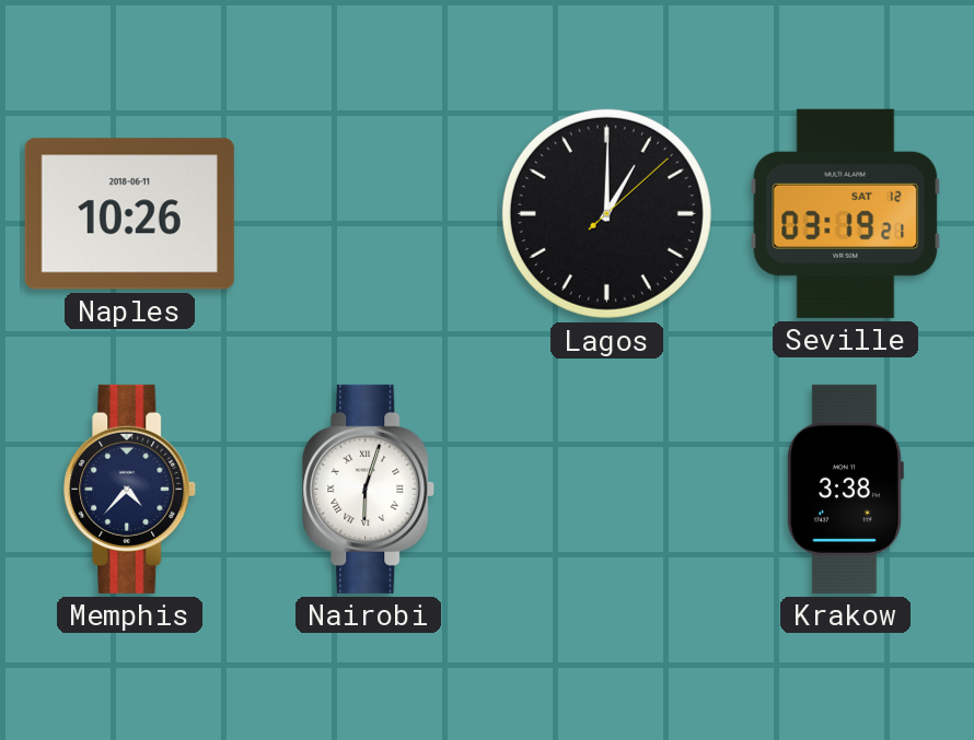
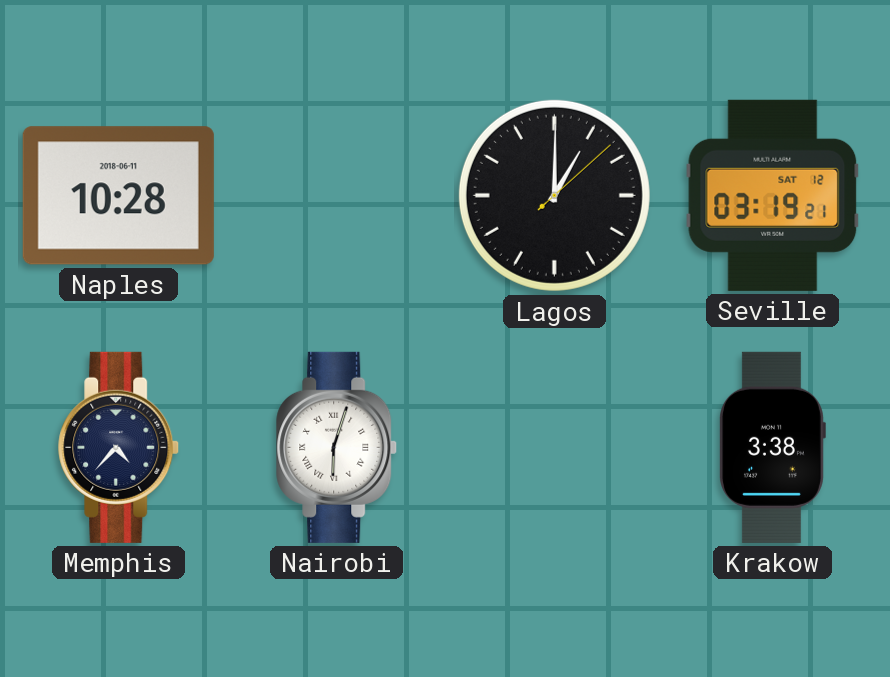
Naples: 10:26 -> 10:28 (118, 196)
